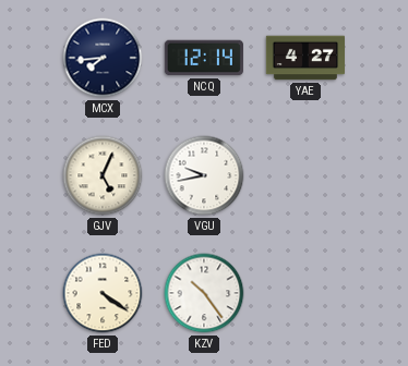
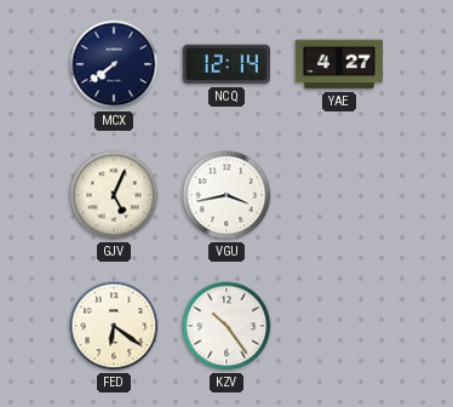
MCX: 7:44 -> 7:39 (114, 64)
VGU: 9:43 -> 3:43 (226, 195)
FED: 4:21 -> 6:21 (114, 326)
